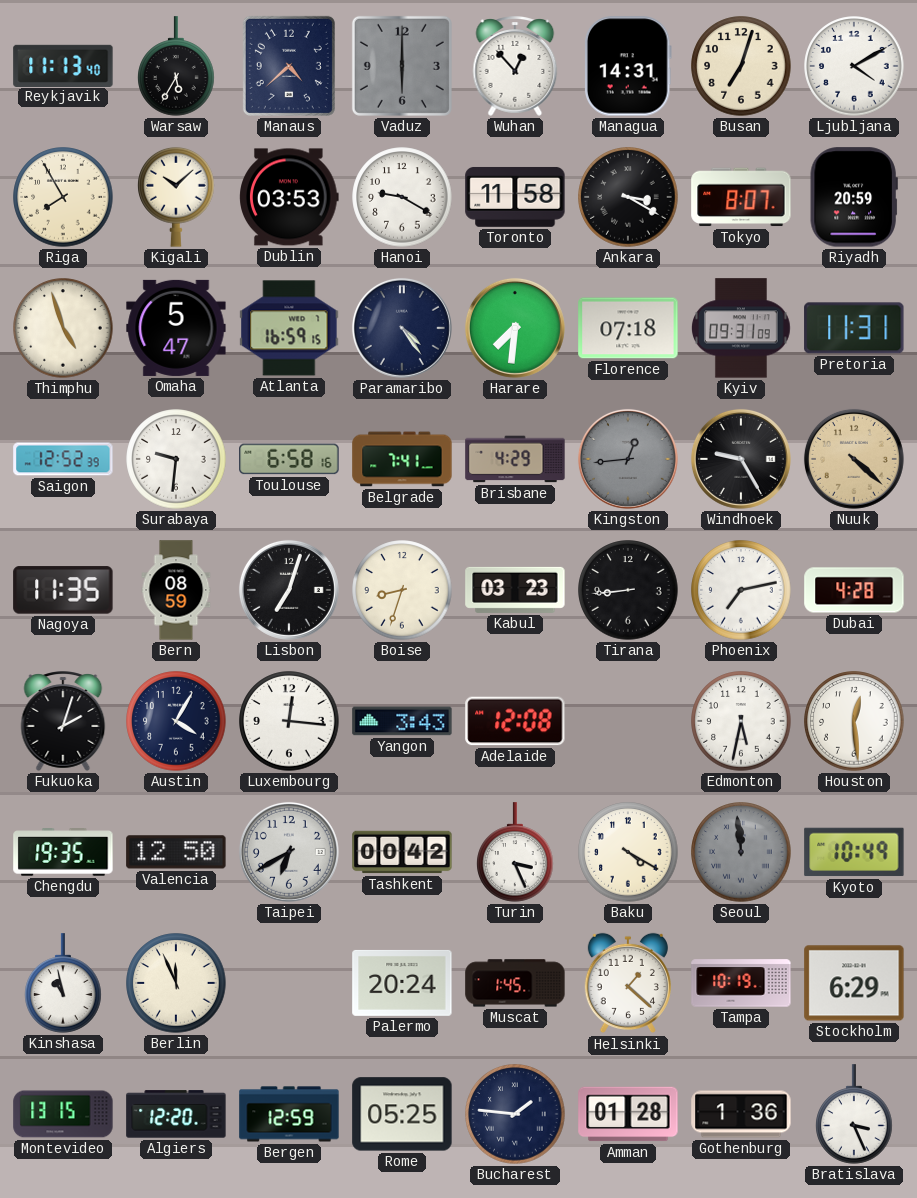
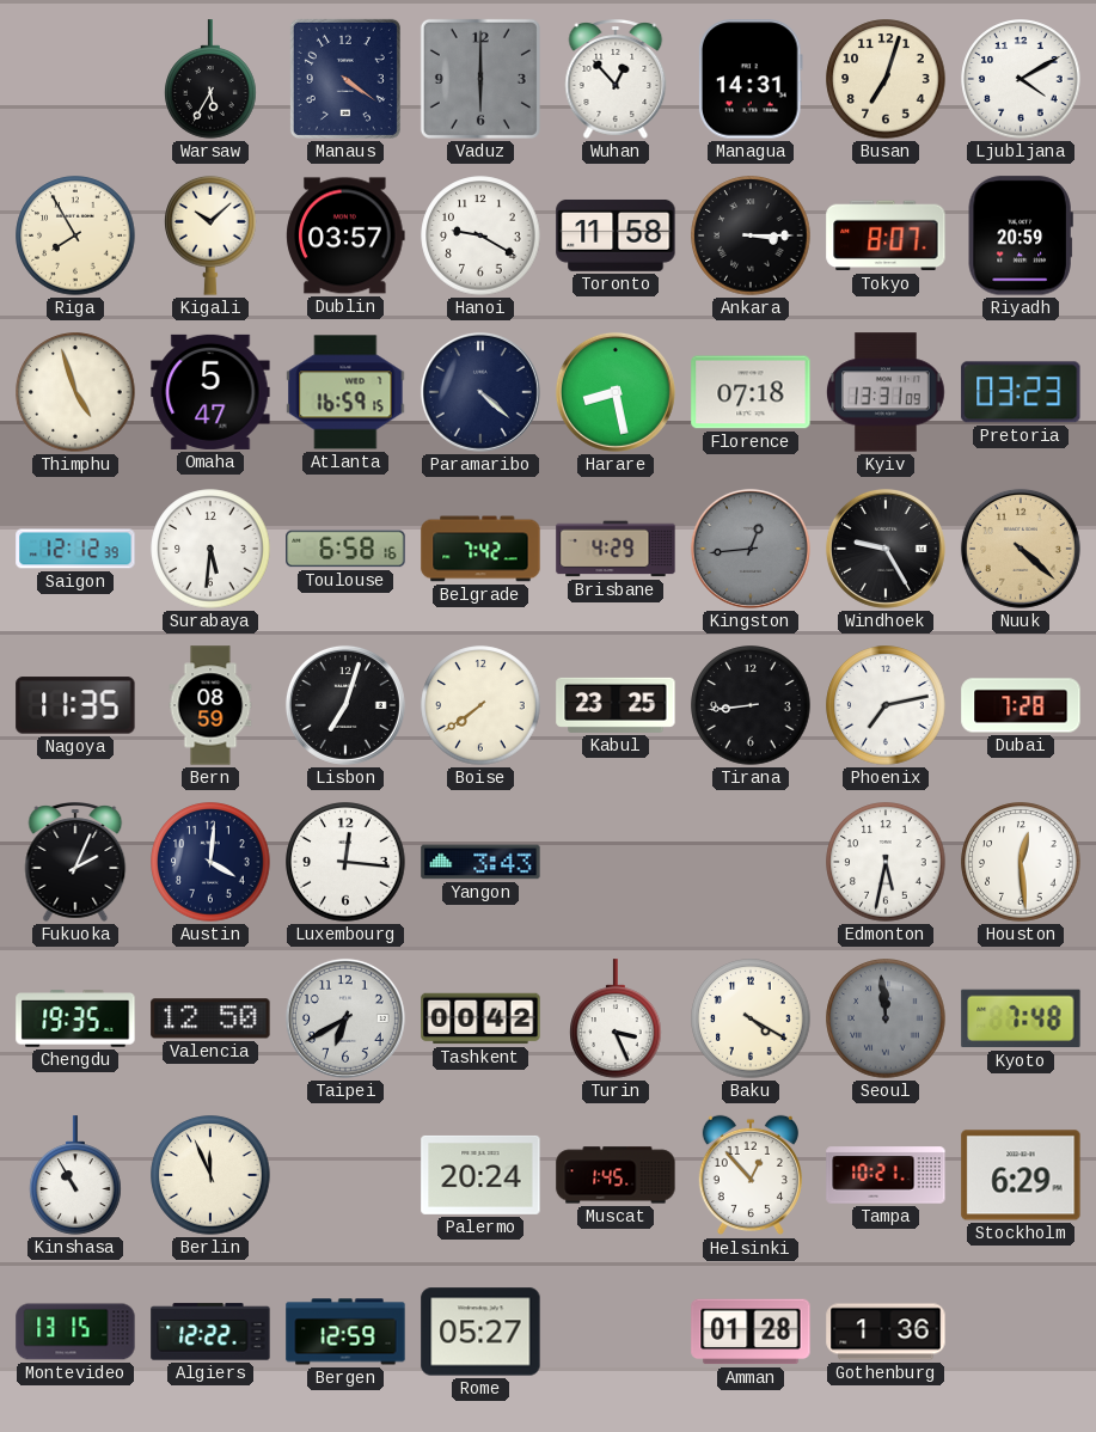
Reykjavik: 11:13 -> none (63, 65)
Manaus: 4:38 -> 4:21 (345, 79)
Dublin: 03:53 -> 03:57 (345, 235)
Ankara: 3:20 -> 3:15 (751, 235)
Paramaribo: 4:24 -> 4:22 (480, 392)
Harare: 7:31 -> 8:28 (616, 392)
Kyiv: 09:31 -> 13:31 (886, 392)
Pretoria: 11:31 -> 03:23 (1021, 392)
Saigon: 12:52 -> 12:12 (75, 549)
Surabaya: 9:31 -> 5:31 (210, 549)
Belgrade: 7:41 -> 7:42 (480, 549)
Boise: 8:33 -> 7:39 (480, 705)
Kabul: 03:23 -> 23:25 (616, 705)
Dubai: 4:28 -> 7:28 (1021, 705)
Fukuoka: 2:03 -> 2:04 (75, 862)
Austin: 4:05 -> 4:01 (210, 862)
Adelaide: 12:08 -> none (515, 721)
Kyoto: 10:49 -> 7:48 (1021, 1018)
Kinshasa: 10:58 -> 10:55 (75, 1175)
Helsinki: 1:22 -> 12:53 (751, 1175)
Tampa: 10:19 -> 10:21 (886, 1175)
Algiers: 12:20 -> 12:22 (210, 1332)
Rome: 05:25 -> 05:27 (480, 1332)
Bucharest: 1:46 -> none (515, 1114)
Bratislava: 3:26 -> none (854, 1114)
